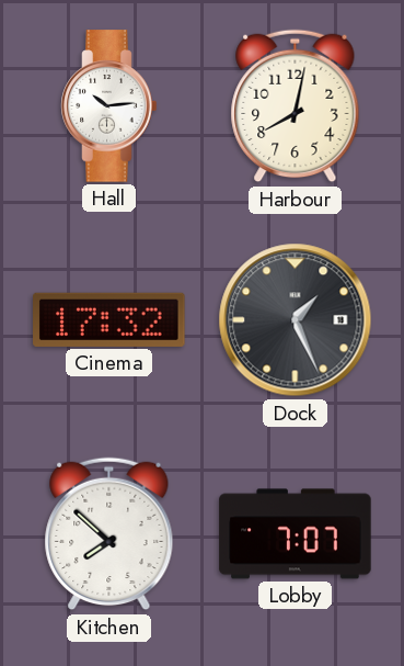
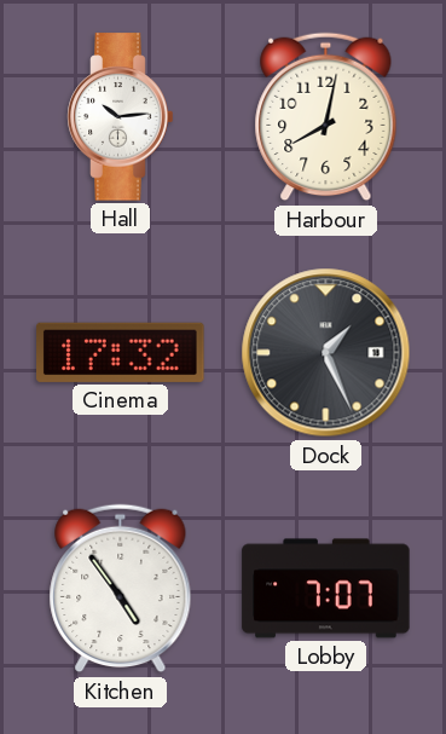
Kitchen: 7:52 -> 4:54 (121, 589)
